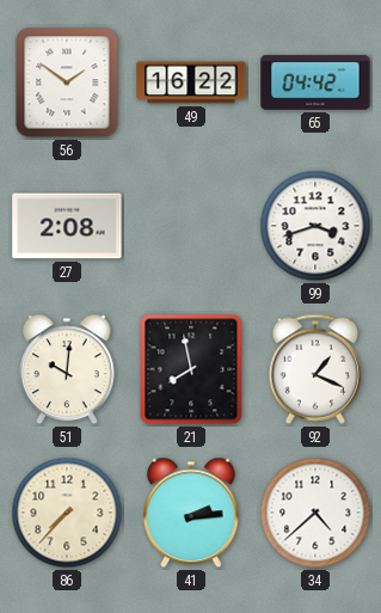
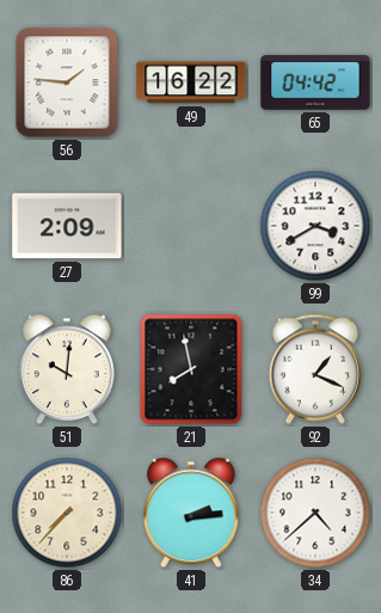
56: 1:51 -> 1:46 (67, 82)
27: 2:08 -> 2:09 (67, 226)
99: 3:42 -> 3:40 (315, 226)
